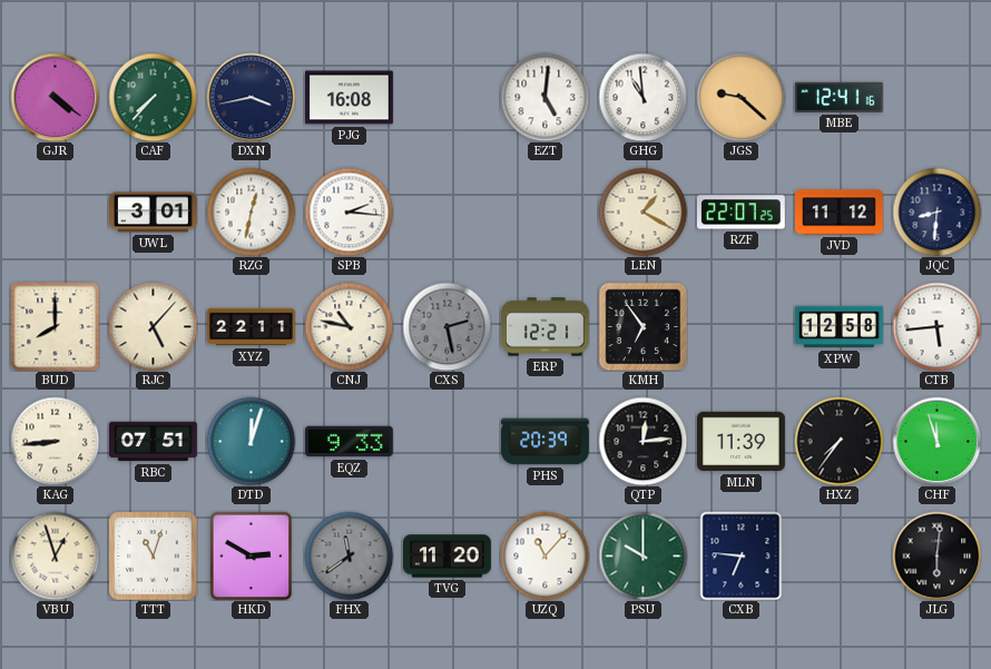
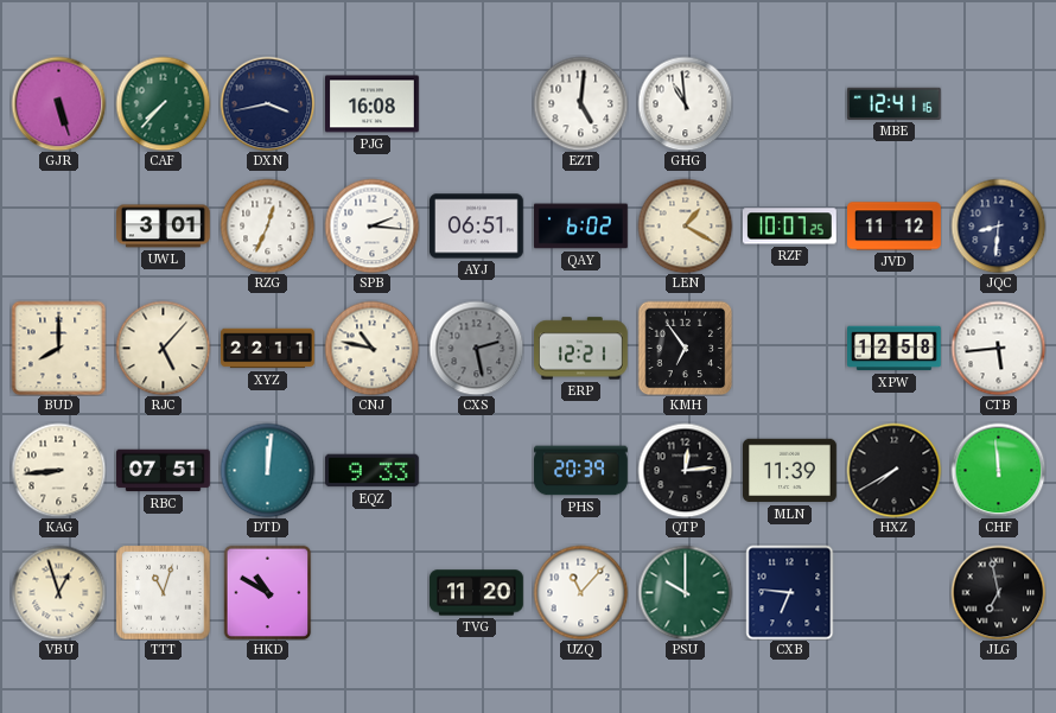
GJR: 4:21 -> 5:27 (58, 103)
JGS: 9:22 -> none (740, 97)
RZG: 12:32 -> 12:34 (267, 225)
AYJ: none -> 06:51 (477, 227)
QAY: none -> 6:02 (581, 227)
RZF: 22:07 -> 10:07 (789, 227)
DTD: 12:03 -> 12:01 (267, 470)
HXZ: 7:36 -> 7:40 (893, 470)
CHF: 11:57 -> 11:59 (998, 470)
HKD: 2:50 -> 10:50 (268, 592)
FHX: 11:39 -> none (349, 555)
JLG: 6:01 -> 6:58 (998, 592)
